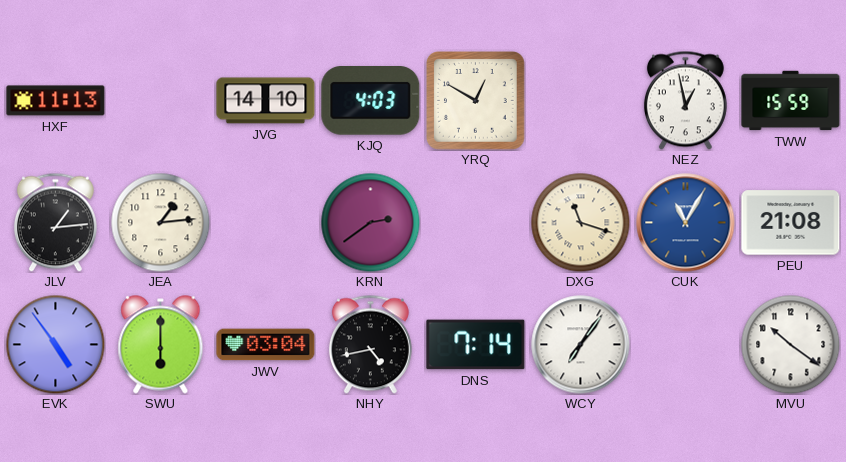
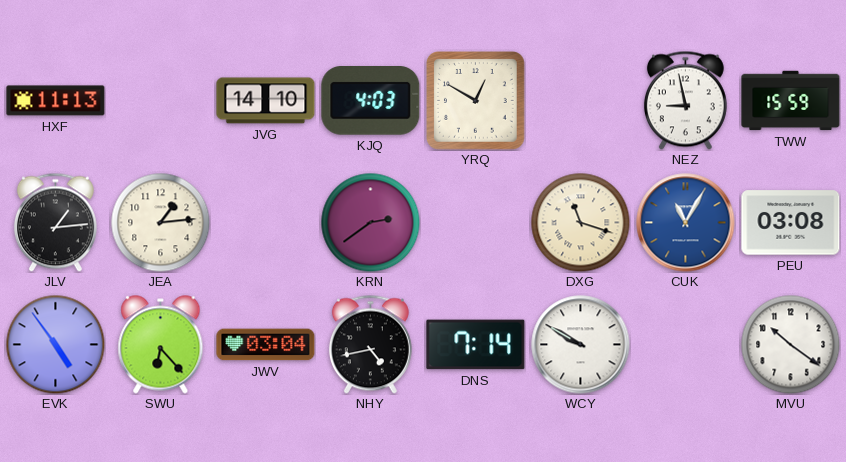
NEZ: 12:58 -> 8:58 (685, 100)
PEU: 21:08 -> 03:08 (791, 223)
SWU: 6:00 -> 6:23 (161, 345)
WCY: 7:06 -> 9:50 (581, 345)
